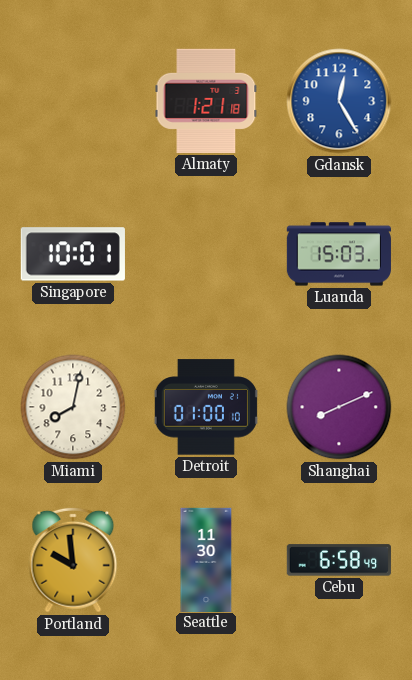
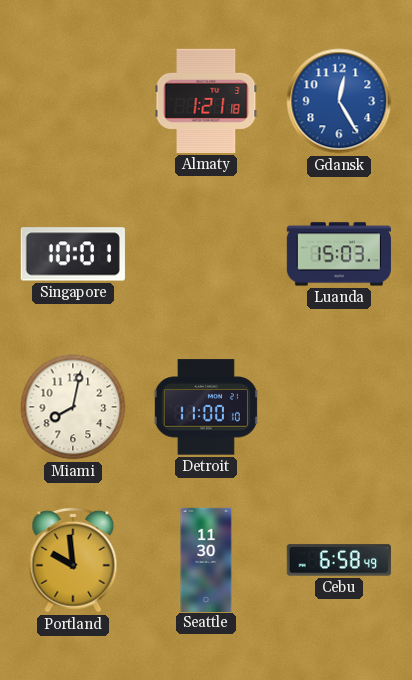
Detroit: 01:00 -> 11:00 (206, 407)
Shanghai: 8:11 -> none (339, 407)
